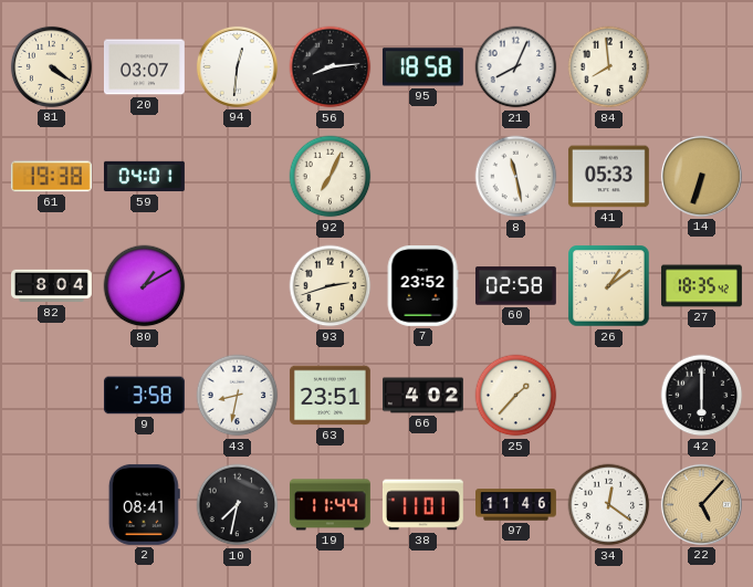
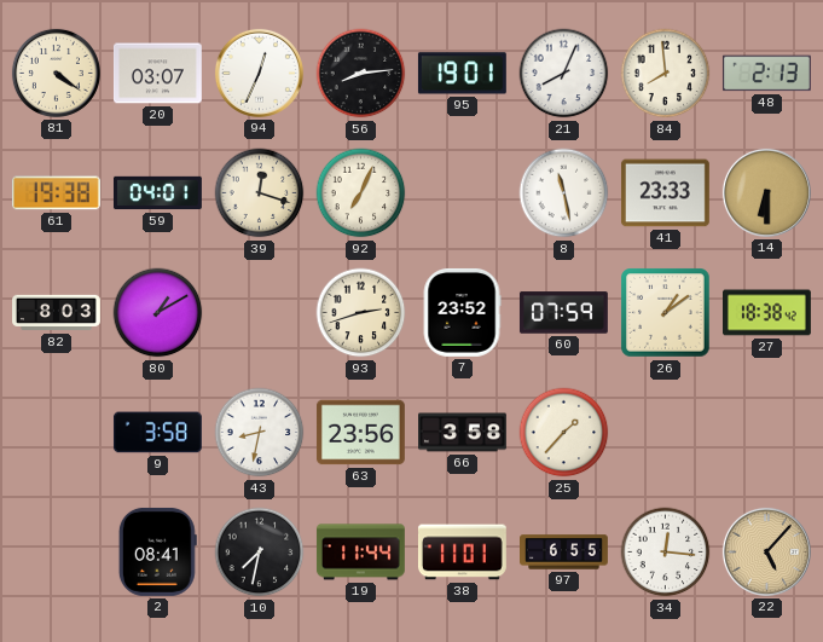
94: 12:31 -> 12:34 (259, 73)
95: 18:58 -> 19:01 (462, 74)
48: none -> 2:13 (766, 74)
39: none -> 12:18 (260, 193)
41: 05:33 -> 23:33 (665, 193)
14: 6:33 -> 6:30 (766, 192)
82: 8:04 -> 8:03 (57, 313)
60: 02:58 -> 07:59 (563, 313)
27: 18:35 -> 18:38 (767, 313)
63: 23:51 -> 23:56 (360, 433)
66: 4:02 -> 3:58 (463, 433)
42: 6:00 -> none (702, 396)
97: 11:46 -> 6:55 (564, 553)
34: 12:21 -> 12:16 (666, 553)
